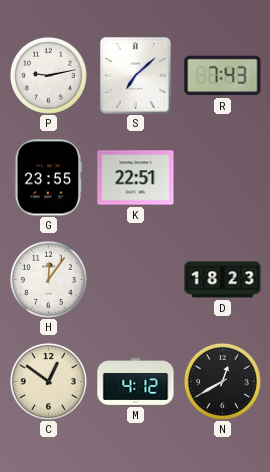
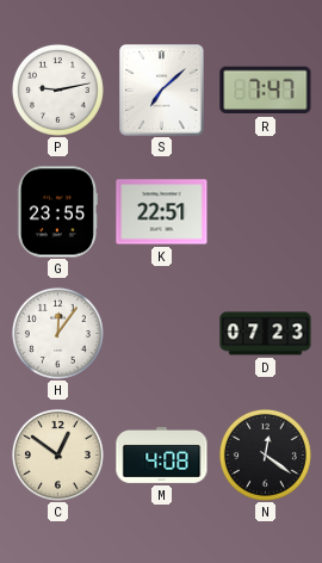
R: 7:43 -> 7:47 (266, 91)
D: 18:23 -> 07:23 (266, 334)
M: 4:12 -> 4:08 (162, 454)
N: 12:40 -> 12:21 (265, 454)
